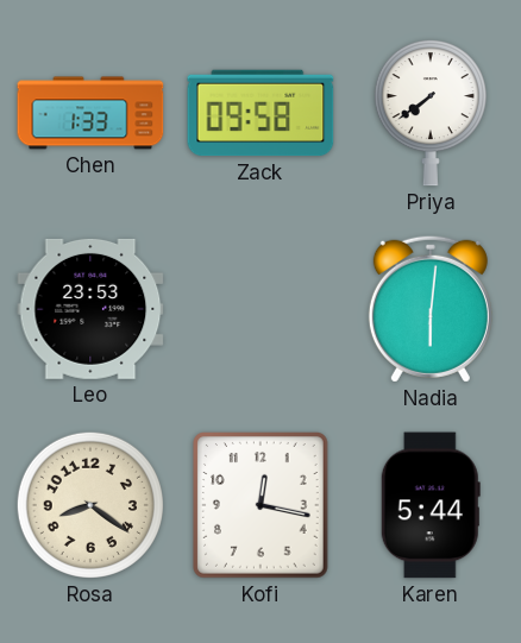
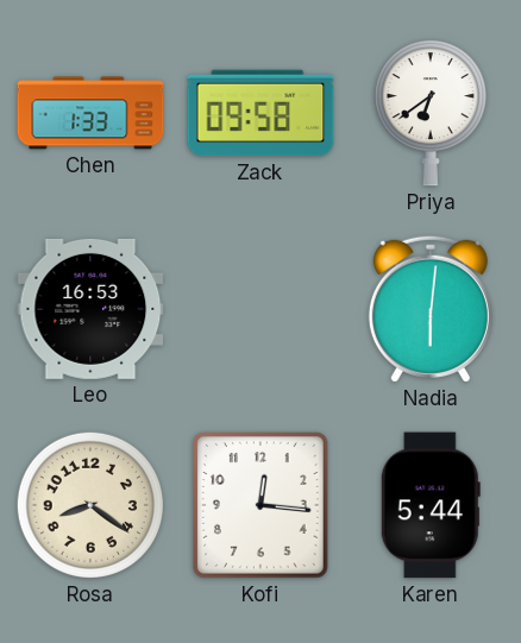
Priya: 7:39 -> 6:39 (431, 113)
Leo: 23:53 -> 16:53 (90, 309)
Kofi: 12:17 -> 12:16 (262, 506)
